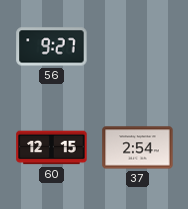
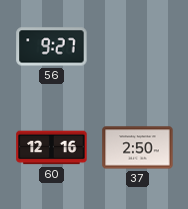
60: 12:15 -> 12:16 (52, 148)
37: 2:54 -> 2:50 (138, 148)
